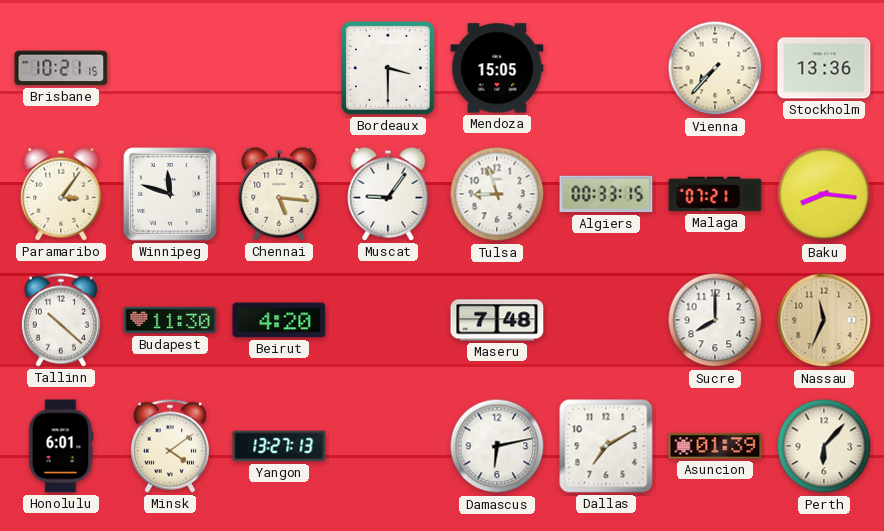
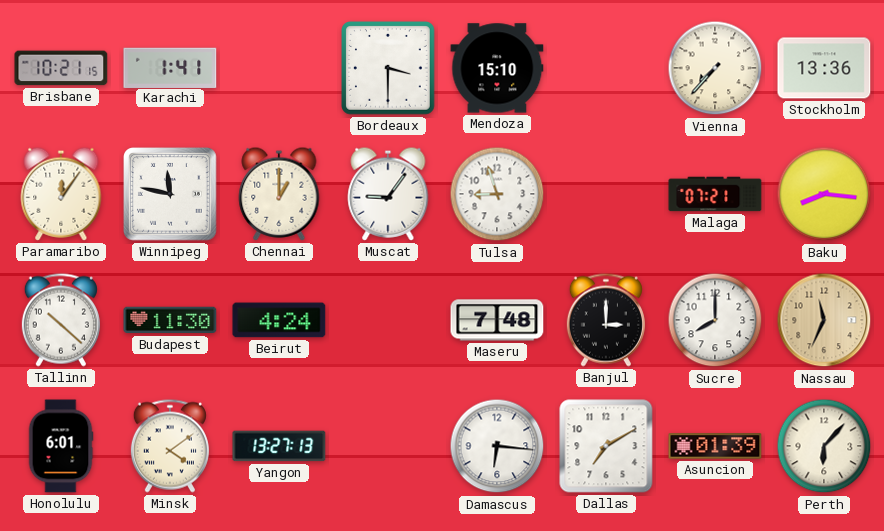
Karachi: none -> 1:41 (170, 67)
Mendoza: 15:05 -> 15:10 (497, 68)
Paramaribo: 3:06 -> 12:06 (61, 194)
Winnipeg: 11:48 -> 11:47 (171, 195)
Chennai: 5:16 -> 1:00 (279, 194)
Algiers: 00:33 -> none (606, 194)
Beirut: 4:20 -> 4:24 (279, 320)
Banjul: none -> 3:00 (606, 320)
Damascus: 6:13 -> 6:16 (497, 446)
